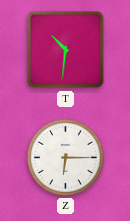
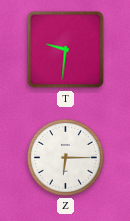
T: 10:31 -> 9:31 (66, 50)
